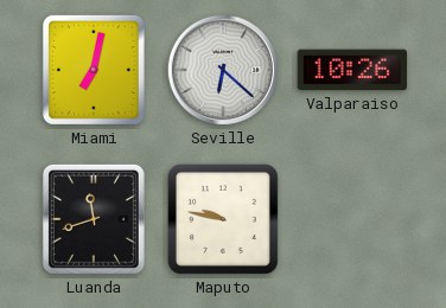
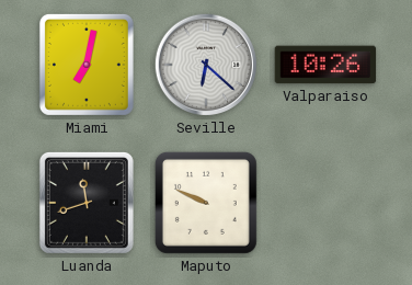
Maputo: 9:47 -> 9:49 (206, 203)
